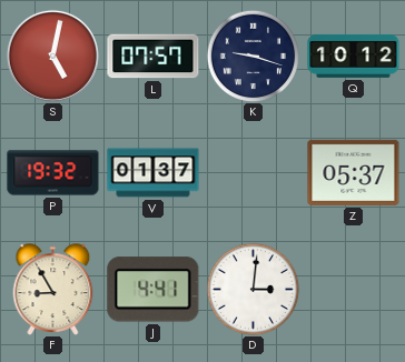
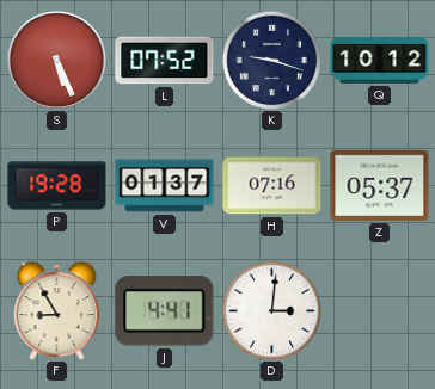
S: 5:02 -> 5:26 (56, 60)
L: 07:57 -> 07:52 (165, 61)
P: 19:32 -> 19:28 (57, 186)
H: none -> 07:16 (272, 186)
